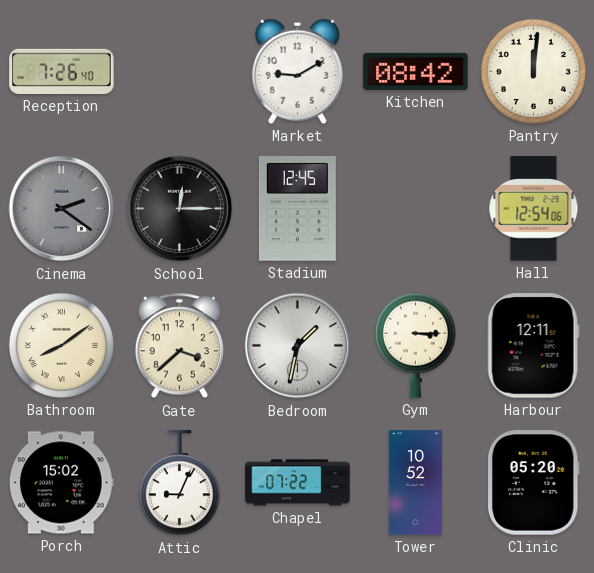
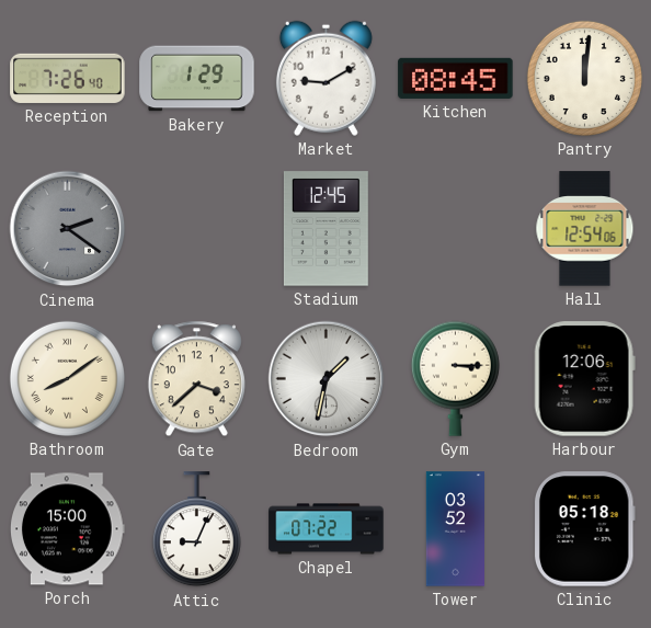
Bakery: none -> 1:29 (197, 79)
Kitchen: 08:42 -> 08:45 (456, 78)
School: 12:15 -> none (180, 209)
Harbour: 12:11 -> 12:06 (584, 379)
Porch: 15:02 -> 15:00 (68, 529)
Tower: 10:52 -> 03:52 (455, 529)
Clinic: 05:20 -> 05:18 (584, 529)
